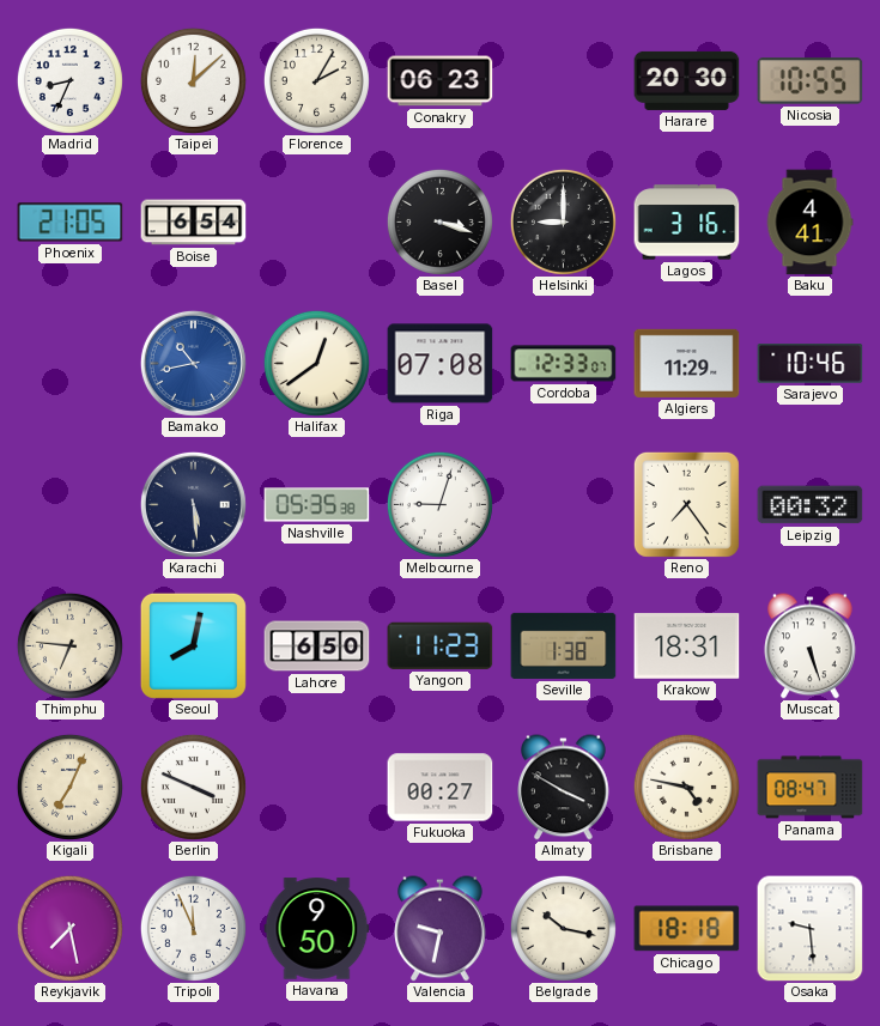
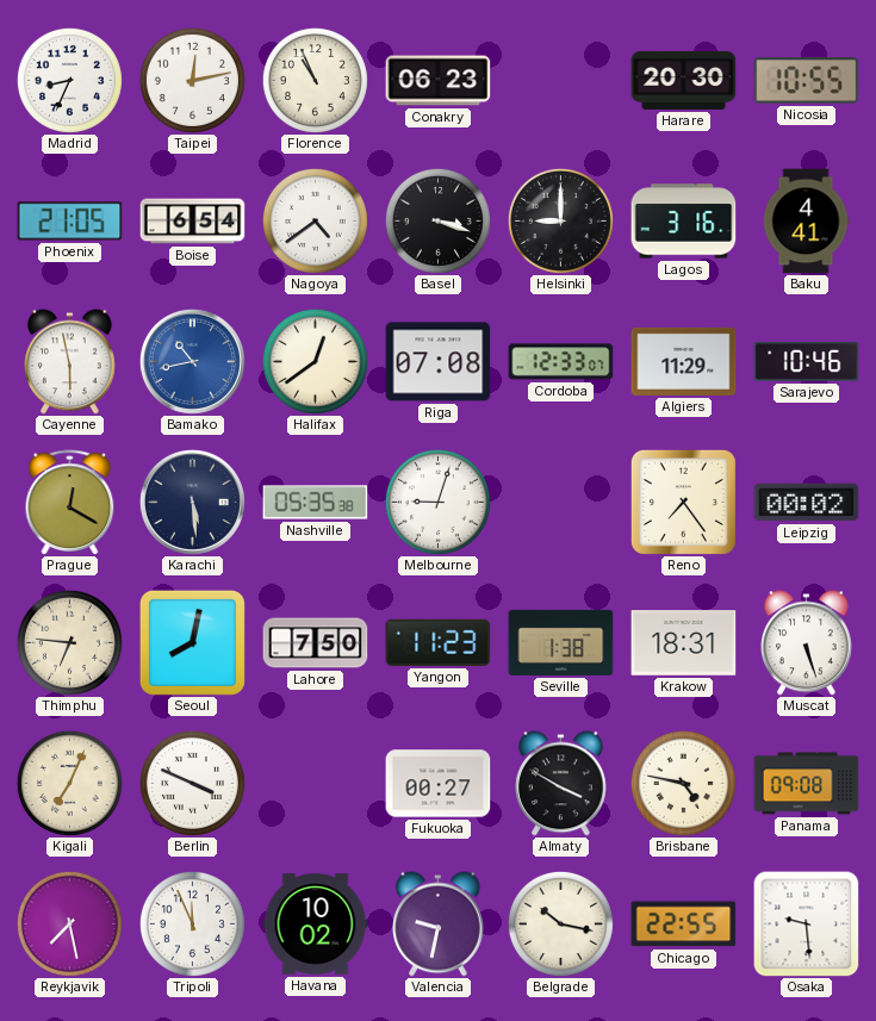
Taipei: 12:08 -> 12:13 (192, 80)
Florence: 2:05 -> 10:56 (315, 80)
Nagoya: none -> 4:39 (315, 220)
Cayenne: none -> 5:58 (70, 362)
Prague: none -> 12:20 (70, 502)
Leipzig: 00:32 -> 00:02 (807, 503)
Lahore: 6:50 -> 7:50 (316, 643)
Panama: 08:47 -> 09:08 (807, 784)
Havana: 9:50 -> 10:02 (316, 924)
Chicago: 18:18 -> 22:55 (684, 924)
